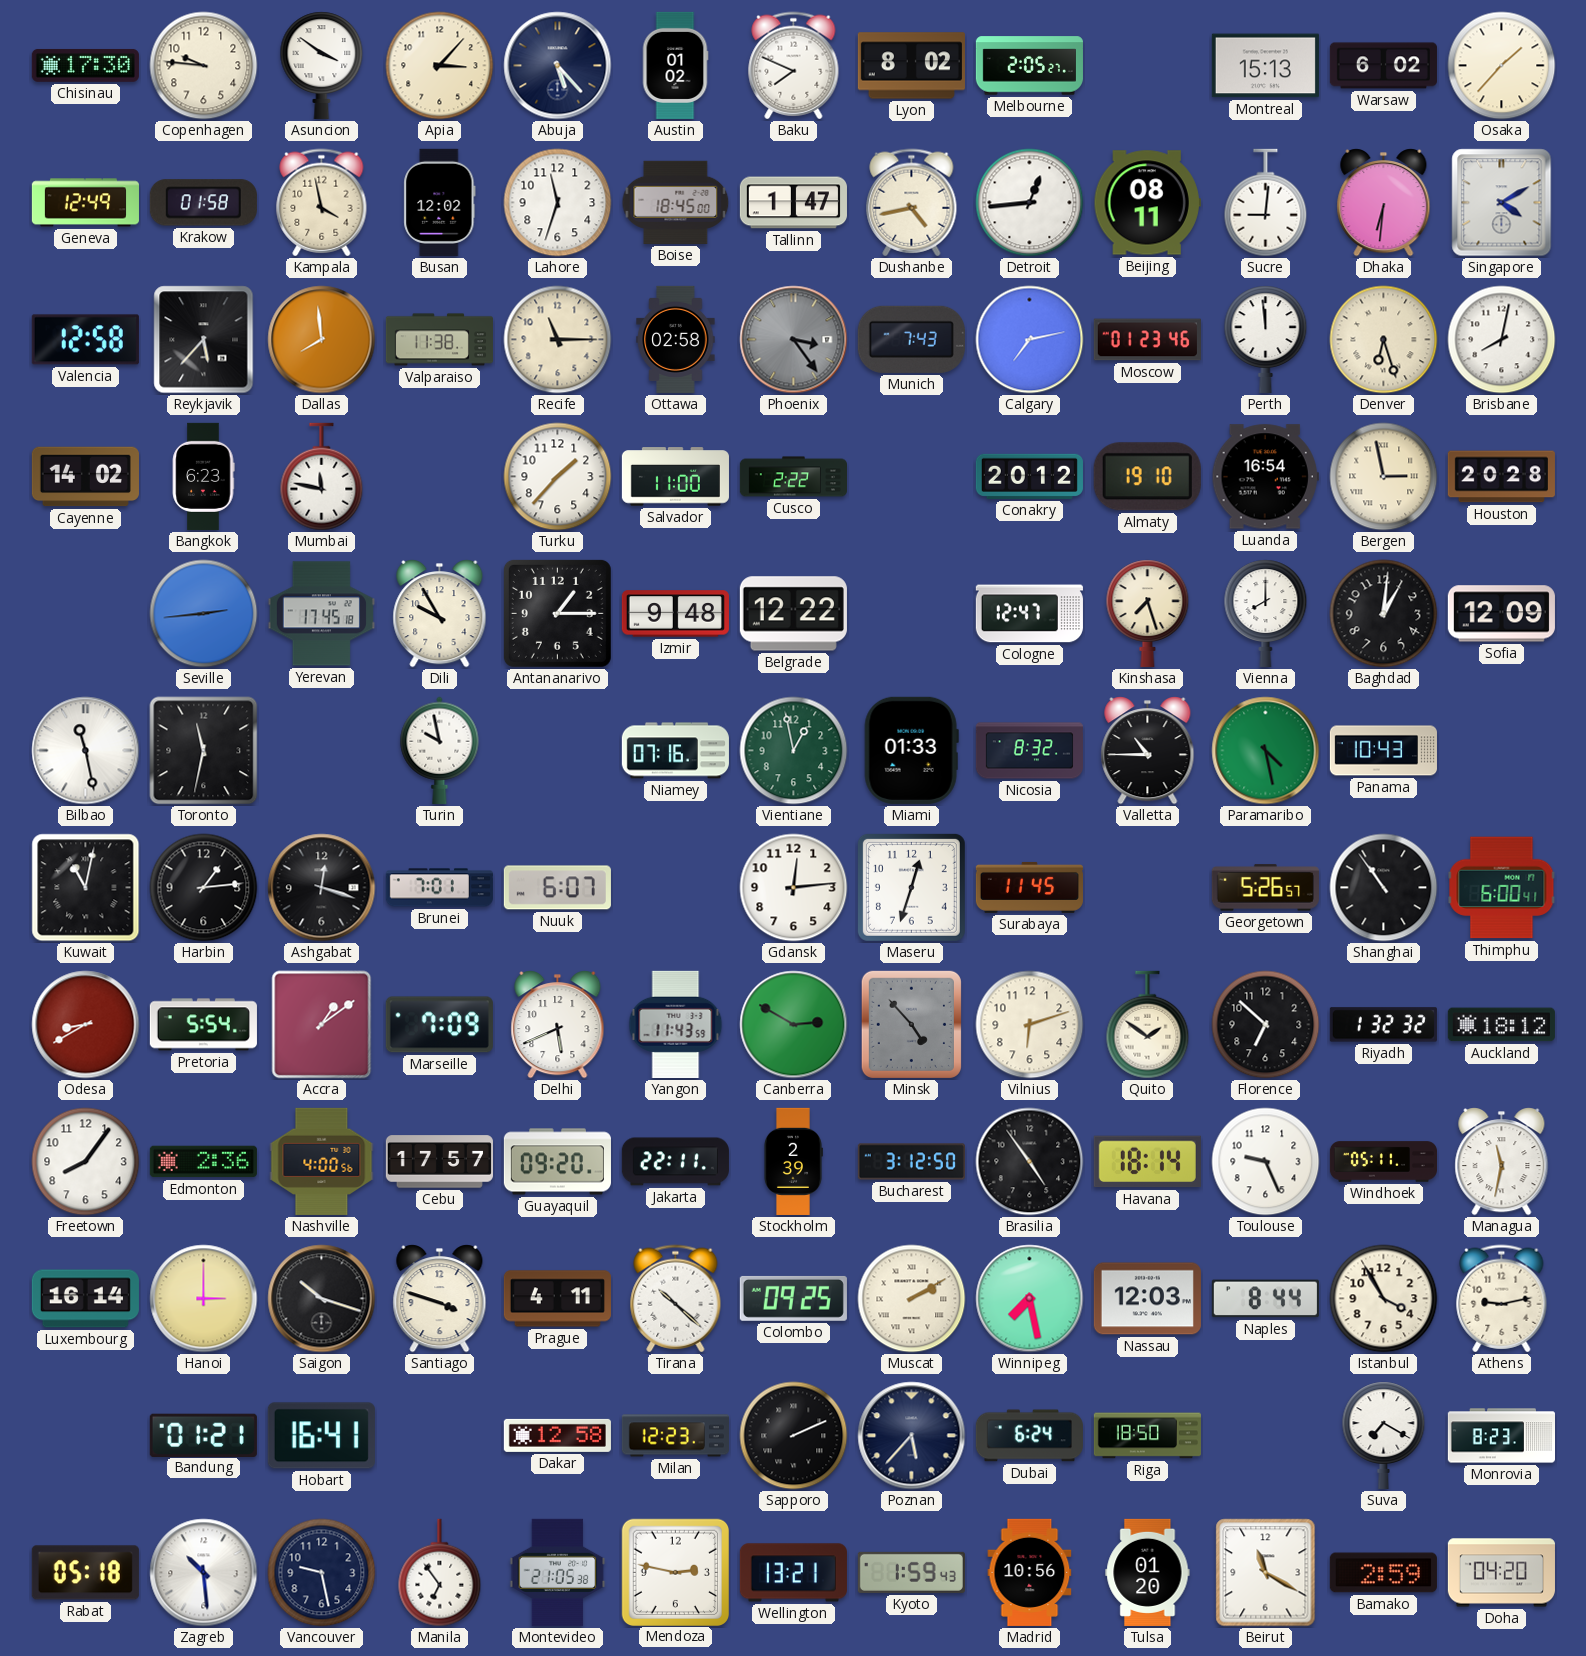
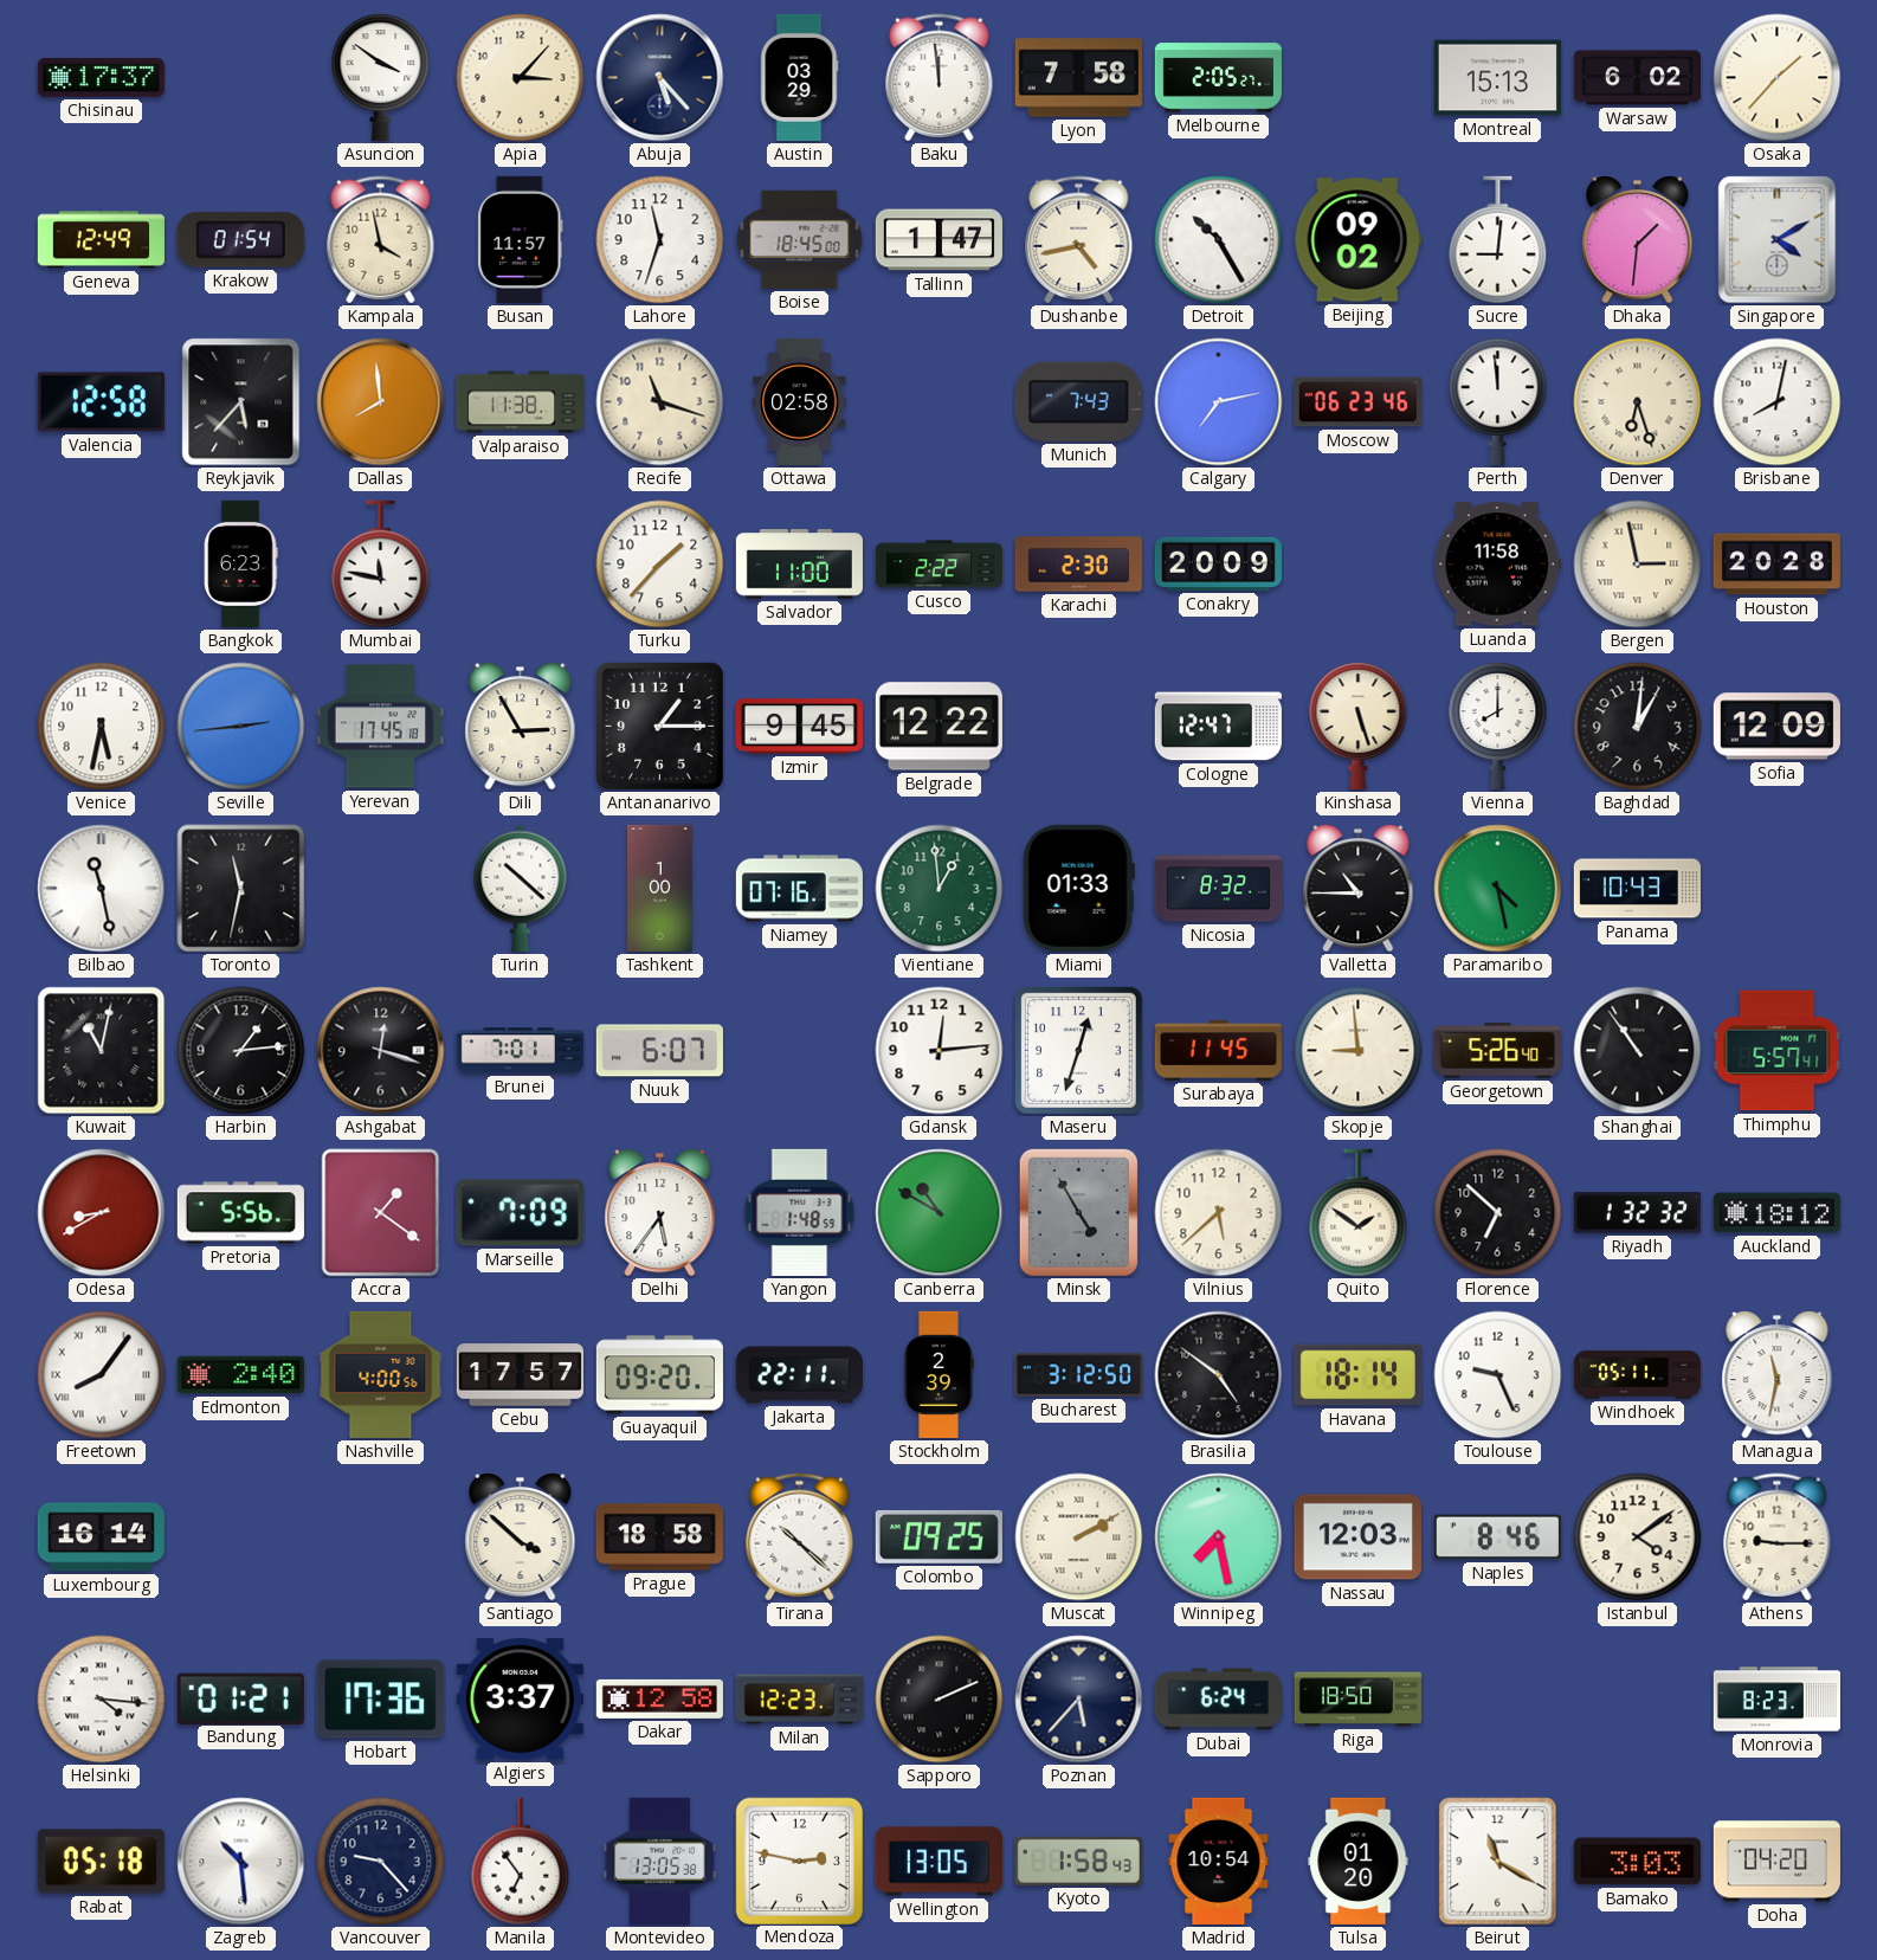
Chisinau: 17:30 -> 17:37 (101, 78)
Copenhagen: 9:46 -> none (204, 66)
Austin: 01:02 -> 03:29 (799, 77)
Baku: 7:49 -> 11:59 (940, 78)
Lyon: 8:02 -> 7:58 (1078, 78)
Krakow: 01:58 -> 01:54 (240, 240)
Busan: 12:02 -> 11:57 (521, 239)
Detroit: 12:44 -> 10:25 (1219, 240)
Beijing: 08:11 -> 09:02 (1357, 240)
Dhaka: 6:31 -> 1:31 (1638, 240)
Recife: 11:15 -> 11:18 (660, 402)
Phoenix: 3:24 -> none (794, 340)
Moscow: 01:23 -> 06:23 (1357, 402)
Cayenne: 14:02 -> none (85, 477)
Karachi: none -> 2:30 (1078, 565)
Conakry: 20:12 -> 20:09 (1218, 563)
Almaty: 19:10 -> none (1147, 477)
Luanda: 16:54 -> 11:58 (1497, 565)
Venice: none -> 5:32 (102, 727)
Dili: 9:55 -> 2:55 (521, 727)
Izmir: 9:48 -> 9:45 (799, 727)
Kinshasa: 7:27 -> 5:27 (1359, 726)
Turin: 9:58 -> 10:22 (521, 888)
Tashkent: none -> 1:00 (660, 888)
Vientiane: 12:58 -> 12:59 (940, 889)
Skopje: none -> 8:59 (1359, 1051)
Georgetown: 5:26:57 -> 5:26:40 (1497, 1051)
Thimphu: 6:00 -> 5:57 (1778, 1051)
Pretoria: 5:54 -> 5:56 (240, 1213)
Accra: 1:09 -> 1:21 (381, 1213)
Delhi: 5:41 -> 5:36 (660, 1213)
Yangon: 11:43 -> 1:48 (800, 1212)
Canberra: 2:50 -> 10:50 (940, 1213)
Minsk: 4:53 -> 4:55 (1078, 1212)
Vilnius: 6:12 -> 5:38 (1219, 1213)
Freetown numerals: Arabic -> Roman (102, 1375)
Edmonton: 2:36 -> 2:40 (240, 1375)
Brasilia: 4:54 -> 4:51 (1219, 1375)
Hanoi: 3:00 -> none (204, 1299)
Saigon: 10:18 -> none (322, 1299)
Santiago: 3:48 -> 3:52 (521, 1537)
Prague: 4:11 -> 18:58 (659, 1537)
Naples: 8:44 -> 8:46 (1497, 1537)
Istanbul: 3:55 -> 4:09 (1638, 1537)
Athens: 9:13 -> 9:15 (1778, 1537)
Helsinki: none -> 4:16 (102, 1700)
Hobart: 16:41 -> 17:36 (380, 1700)
Algiers: none -> 3:37 (520, 1700)
Suva: 7:20 -> none (1384, 1435)
Vancouver: 9:28 -> 9:23 (381, 1862)
Montevideo: 21:05 -> 13:05 (660, 1861)
Wellington: 13:21 -> 13:05 (938, 1862)
Kyoto: 1:59 -> 1:58 (1078, 1861)
Madrid: 10:56 -> 10:54 (1219, 1861)
Bamako: 2:59 -> 3:03 (1637, 1862)
